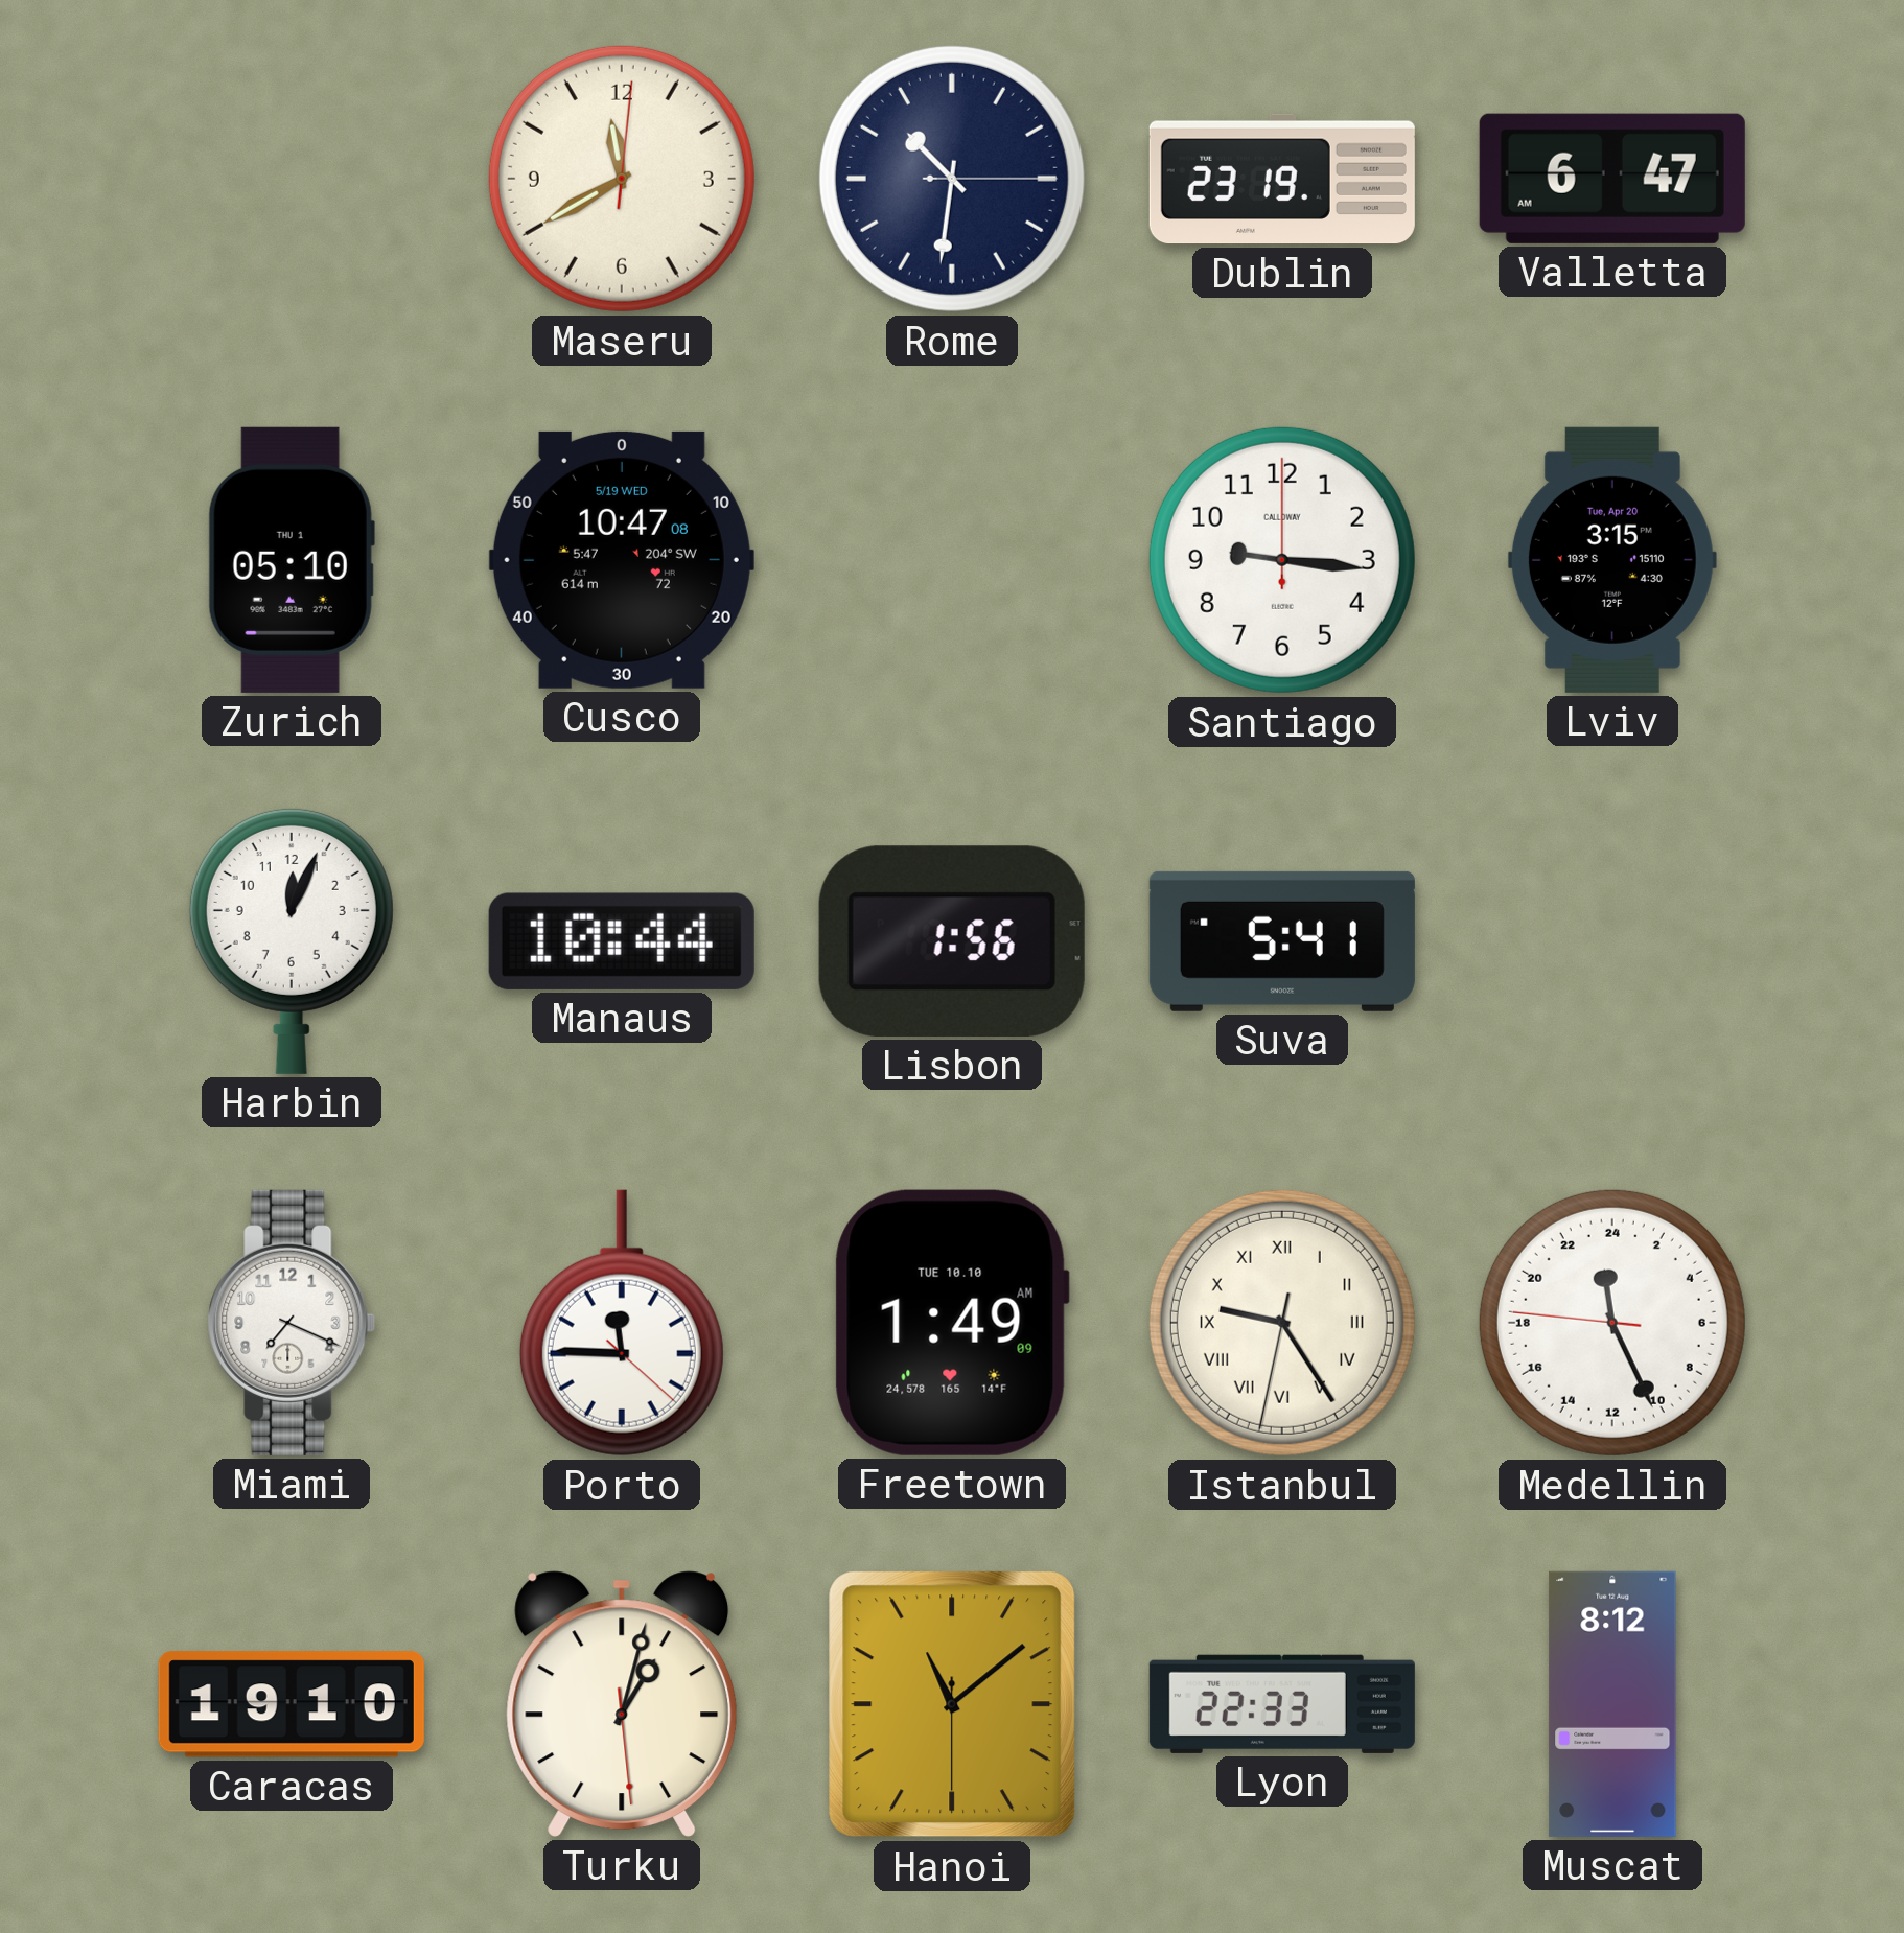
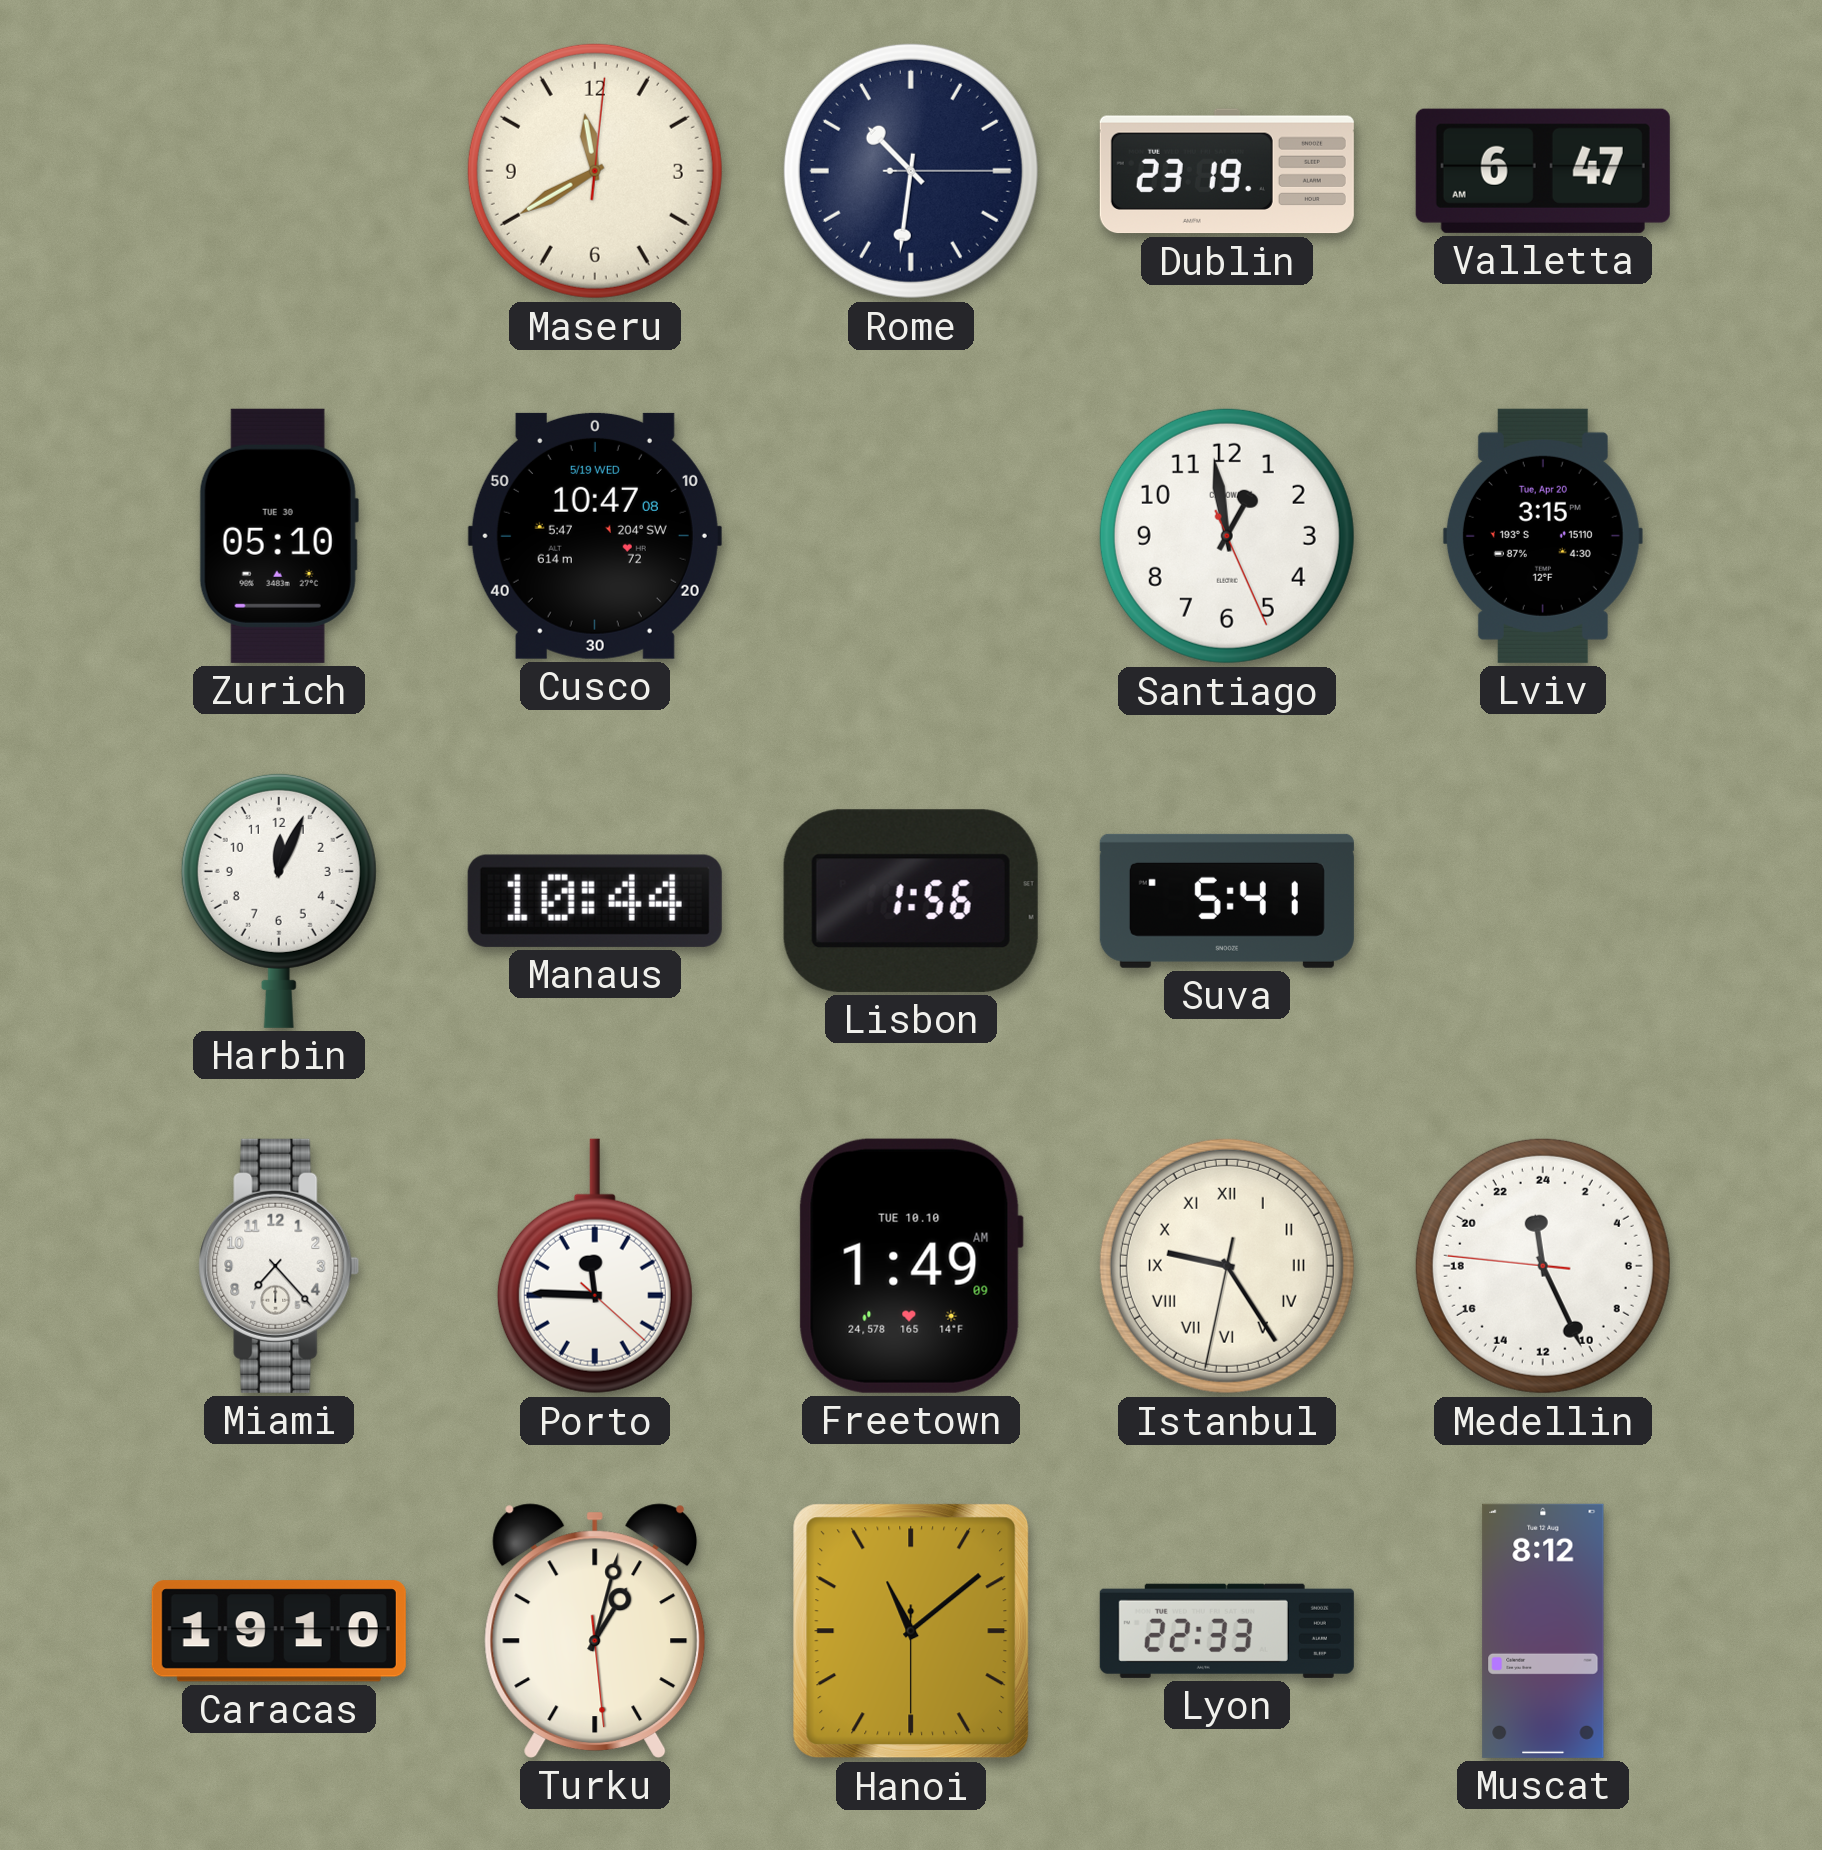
Zurich date: THU 1 -> TUE 30 (279, 536)
Santiago: 9:16 -> 12:58 (1227, 536)
Miami: 7:19 -> 7:23 (279, 1266)
